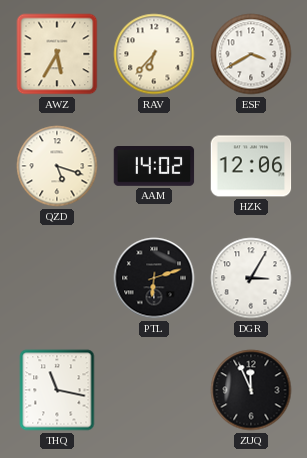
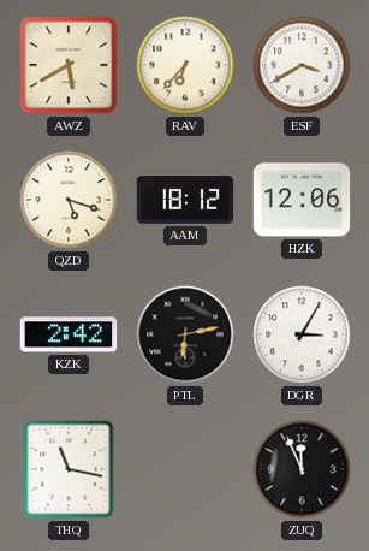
AWZ: 5:35 -> 5:40 (69, 65)
AAM: 14:02 -> 18:12 (185, 201)
KZK: none -> 2:42 (69, 334)
PTL: 6:12 -> 6:13 (185, 334)
